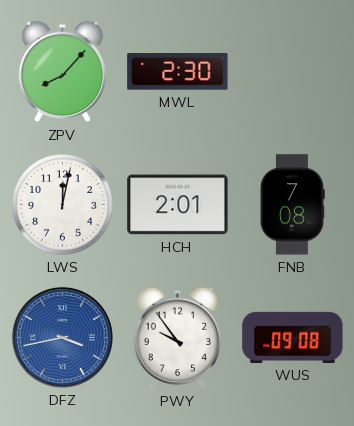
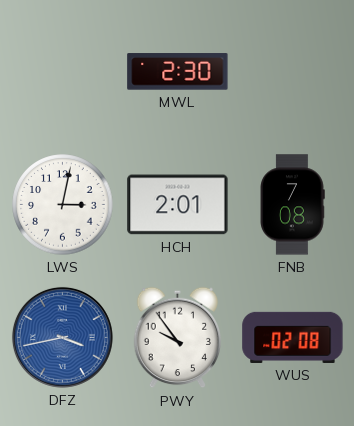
ZPV: 8:07 -> none (63, 72)
LWS: 12:02 -> 3:02 (63, 205)
WUS: 09:08 -> 02:08 (293, 337)
